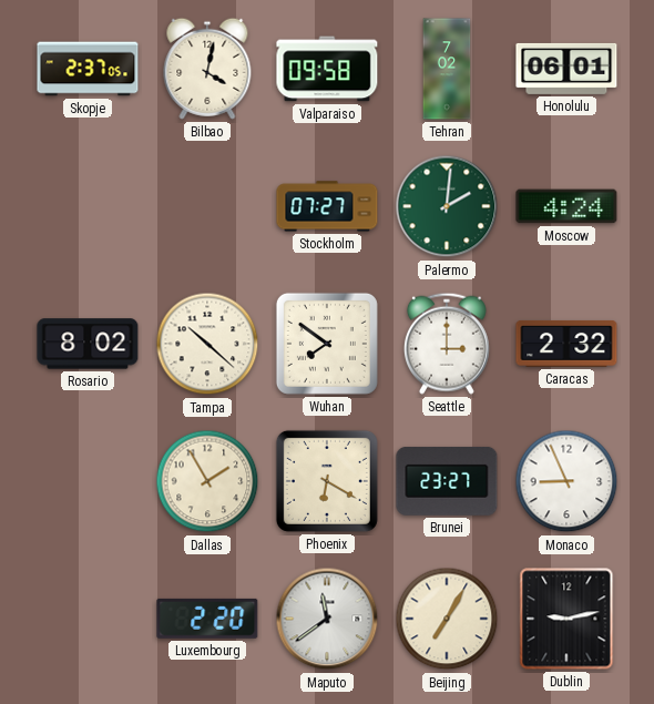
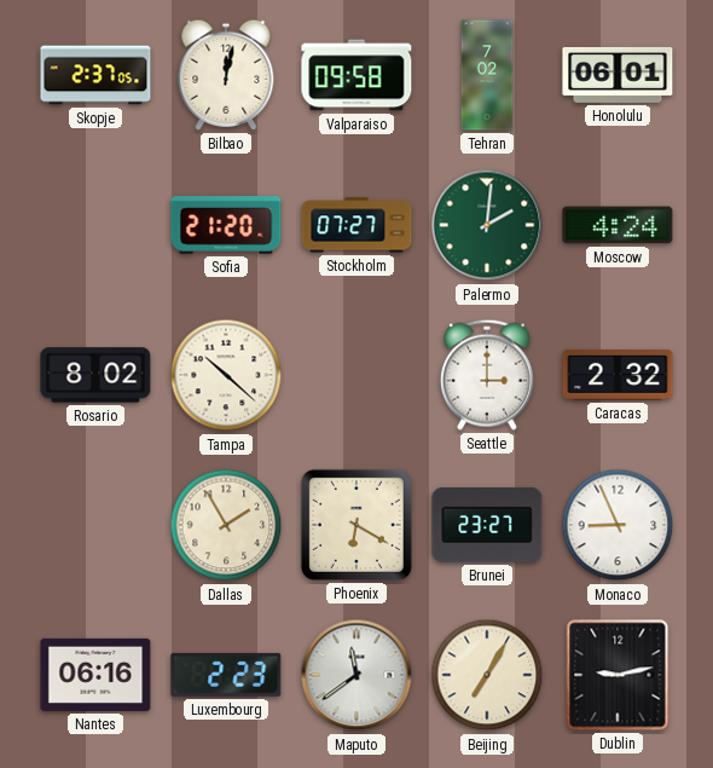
Bilbao: 4:02 -> 12:02 (226, 75)
Sofia: none -> 21:20 (226, 226)
Wuhan: 7:51 -> none (327, 344)
Nantes: none -> 06:16 (95, 675)
Luxembourg: 2:20 -> 2:23 (226, 675)
